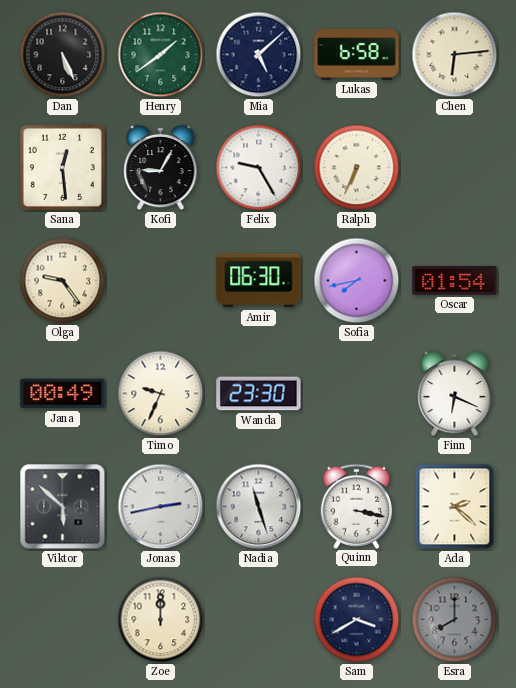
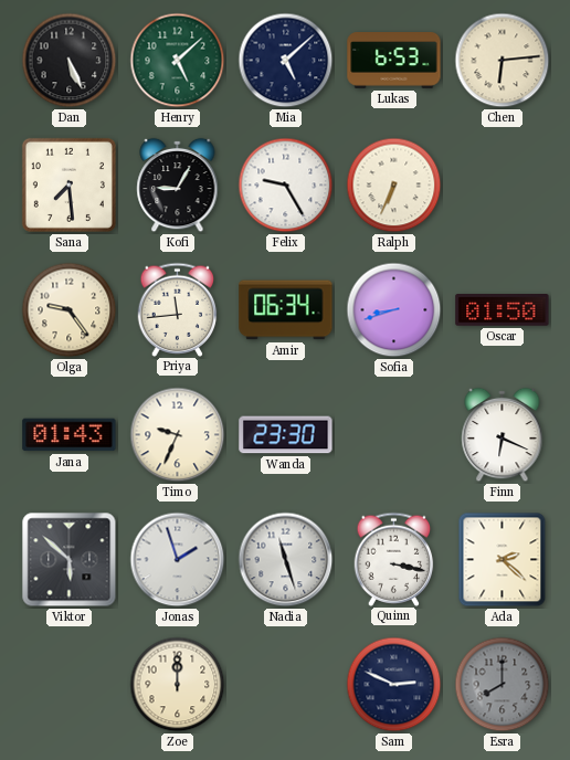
Henry: 1:39 -> 5:08 (178, 61)
Lukas: 6:58 -> 6:53 (394, 61)
Sana: 12:29 -> 7:29 (68, 184)
Priya: none -> 11:44 (178, 309)
Amir: 06:30 -> 06:34 (286, 310)
Sofia: 7:43 -> 8:42 (394, 310)
Oscar: 01:54 -> 01:50 (503, 310)
Jana: 00:49 -> 01:43 (70, 435)
Jonas: 2:43 -> 1:57 (178, 560)
Sam: 3:40 -> 2:49 (394, 685)
